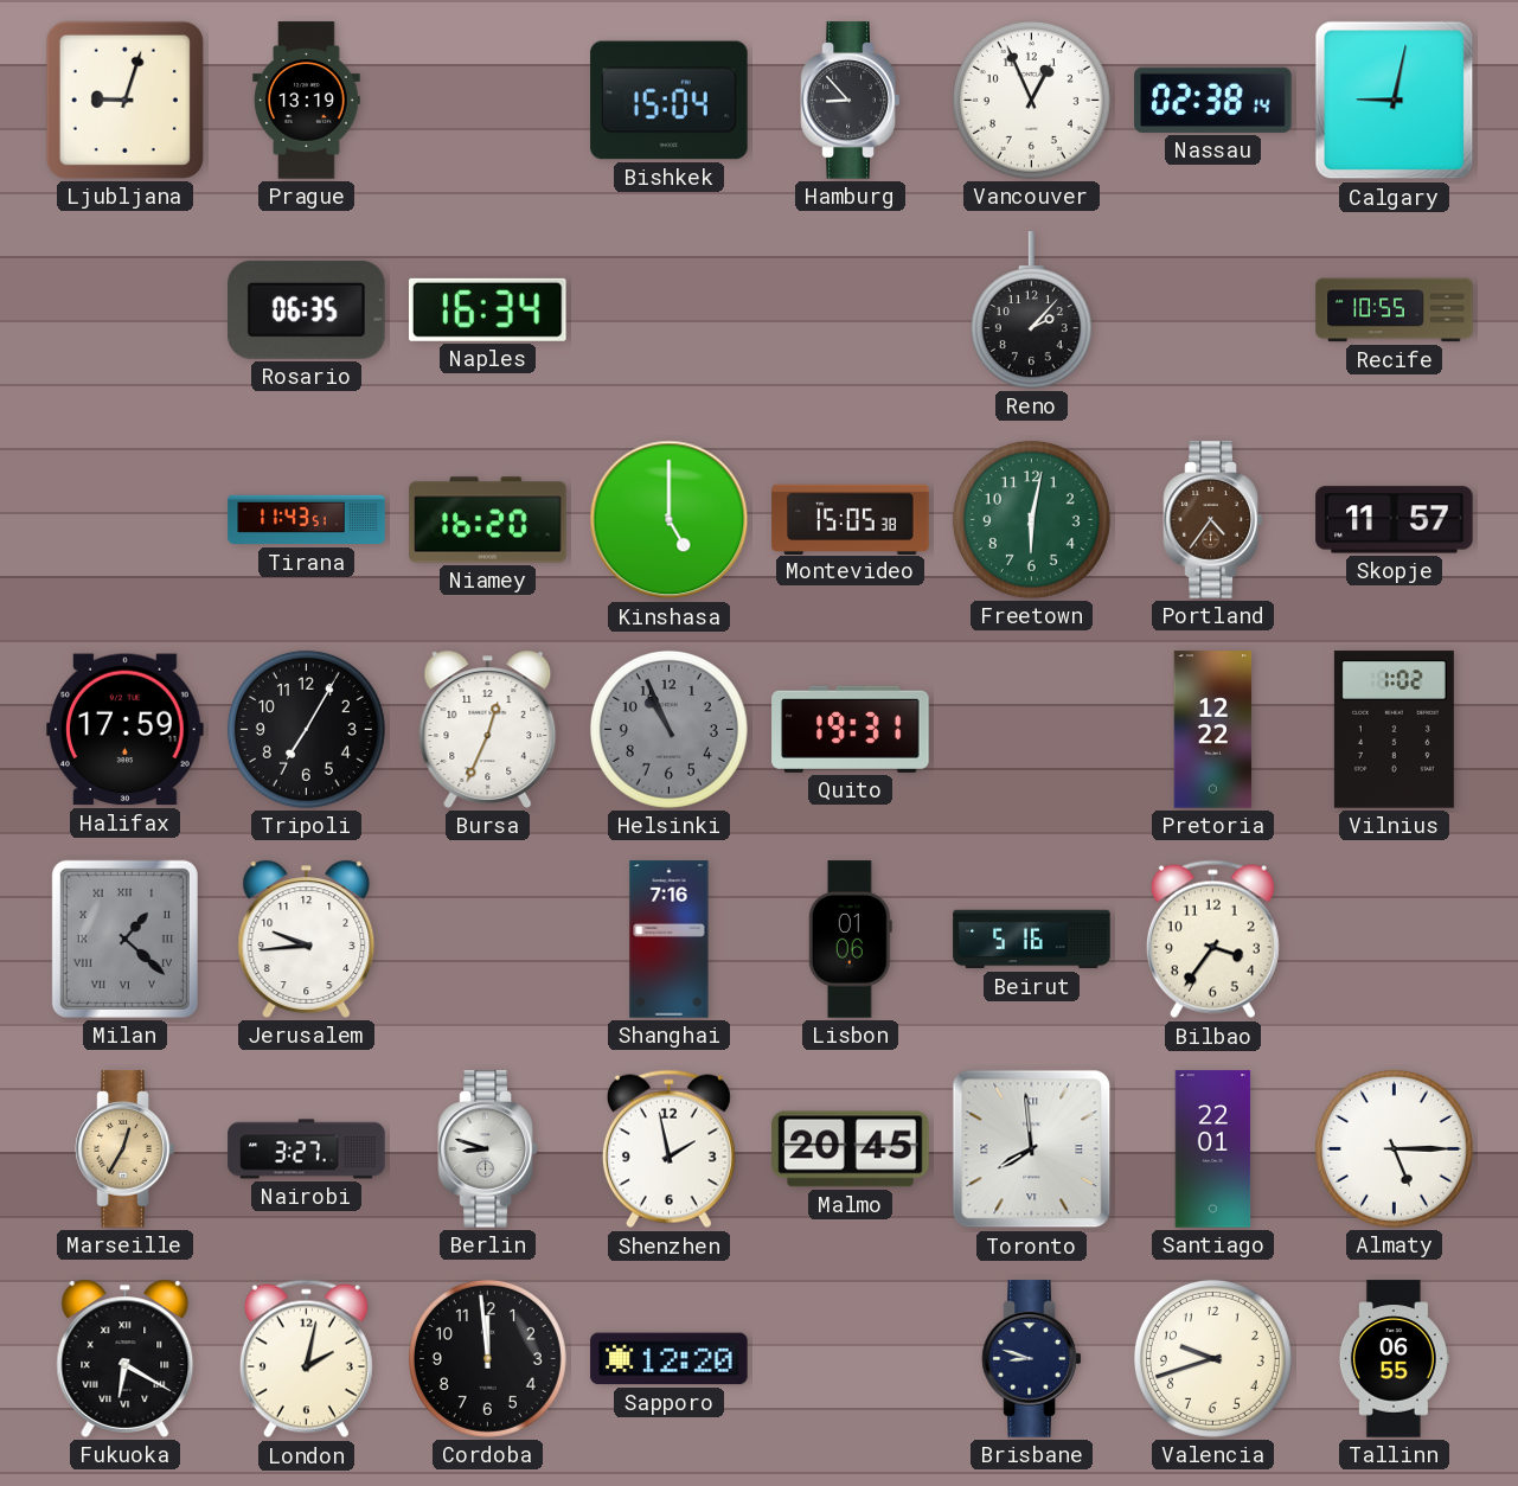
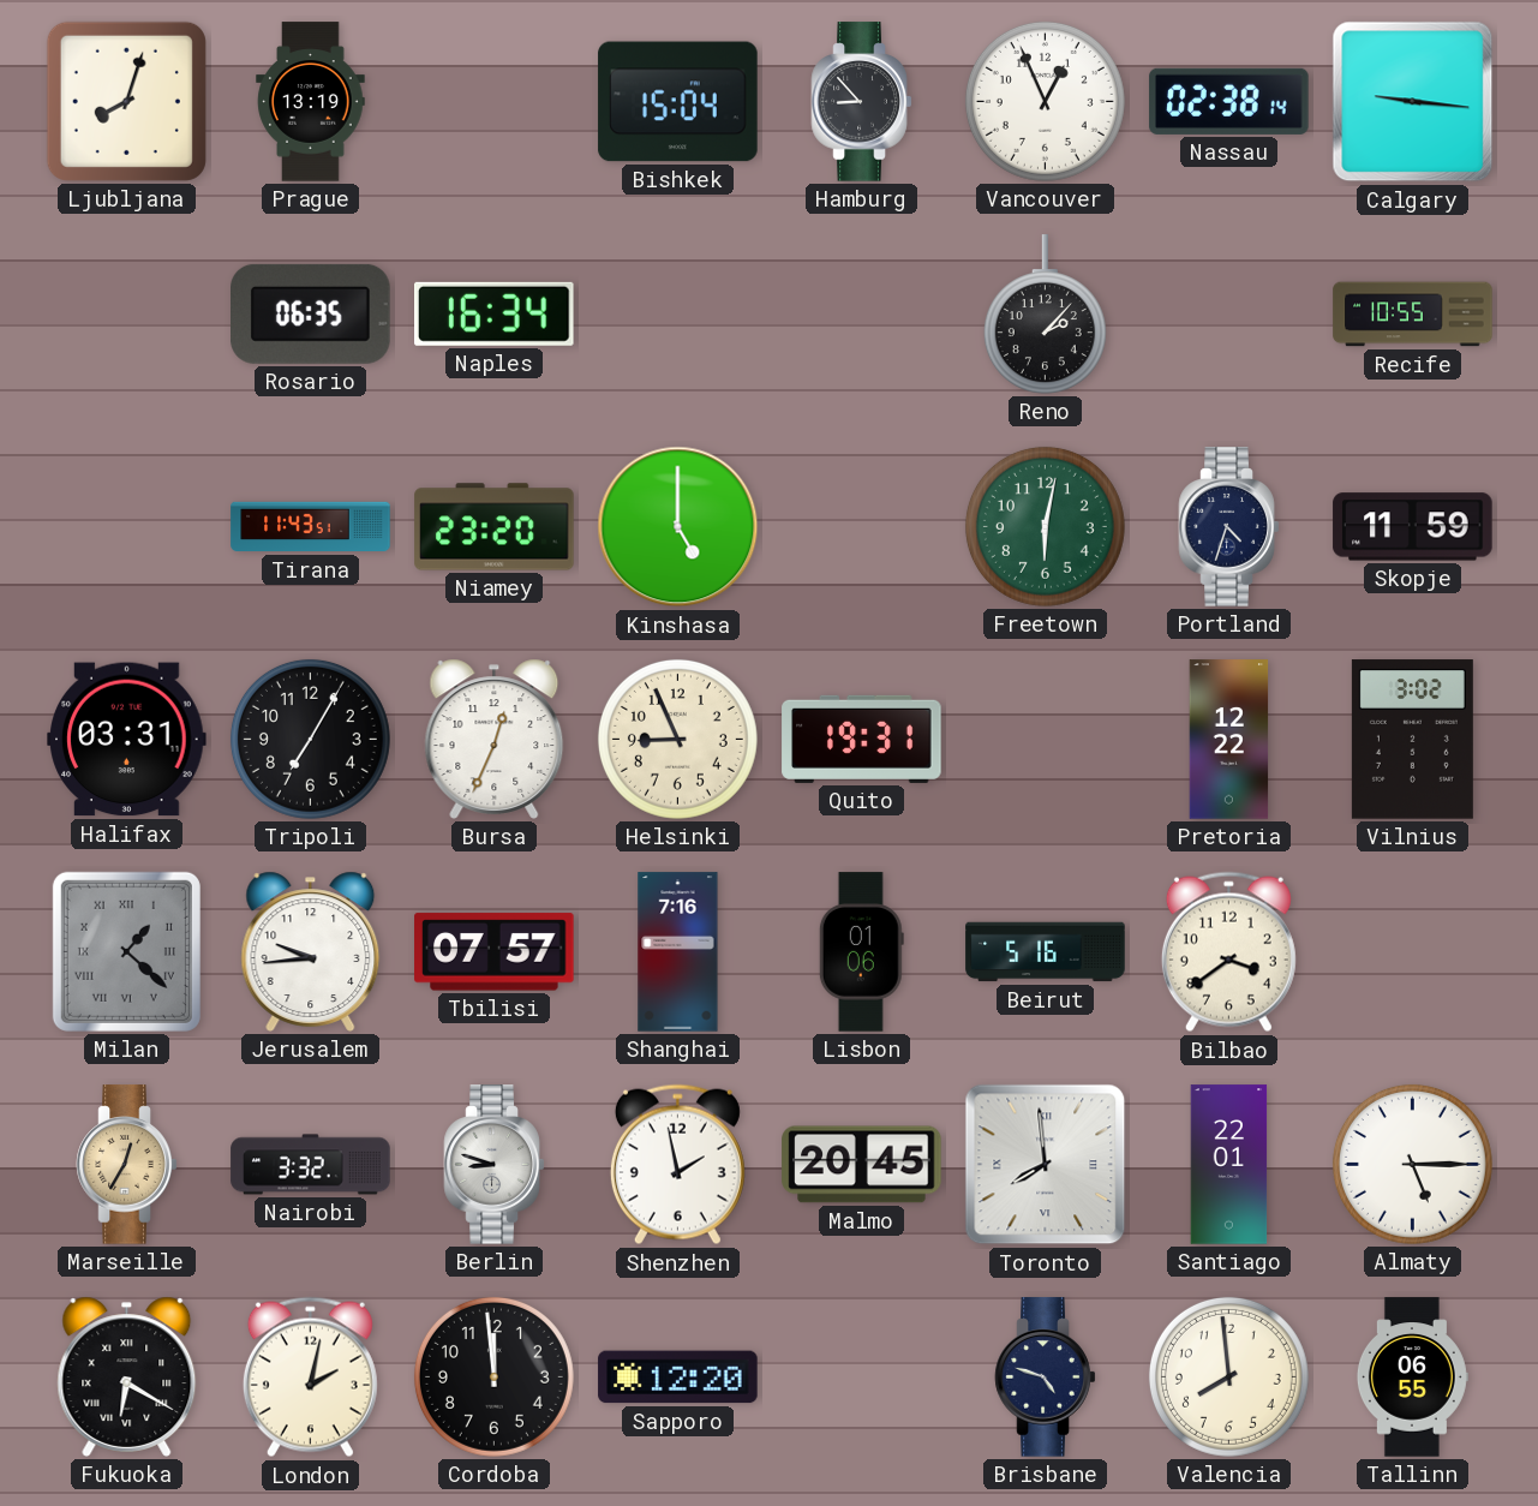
Ljubljana: 9:03 -> 8:03 (126, 101)
Calgary: 9:02 -> 9:16 (1413, 102)
Niamey: 16:20 -> 23:20 (495, 527)
Montevideo: 15:05 -> none (851, 519)
Portland: 4:36 -> 4:33 (1229, 527)
Portland dial: brown -> navy (1229, 527)
Skopje: 11:57 -> 11:59 (1413, 527)
Halifax: 17:59 -> 03:31 (127, 740)
Helsinki: 10:56 -> 8:56 (677, 739)
Helsinki dial: grey -> cream (677, 739)
Vilnius: 1:02 -> 3:02 (1412, 740)
Tbilisi: none -> 07:57 (495, 952)
Bilbao: 3:36 -> 3:39 (1228, 952)
Nairobi: 3:27 -> 3:32 (311, 1165)
Brisbane: 8:48 -> 4:48 (1046, 1377)
Valencia: 9:42 -> 7:59 (1228, 1376)
